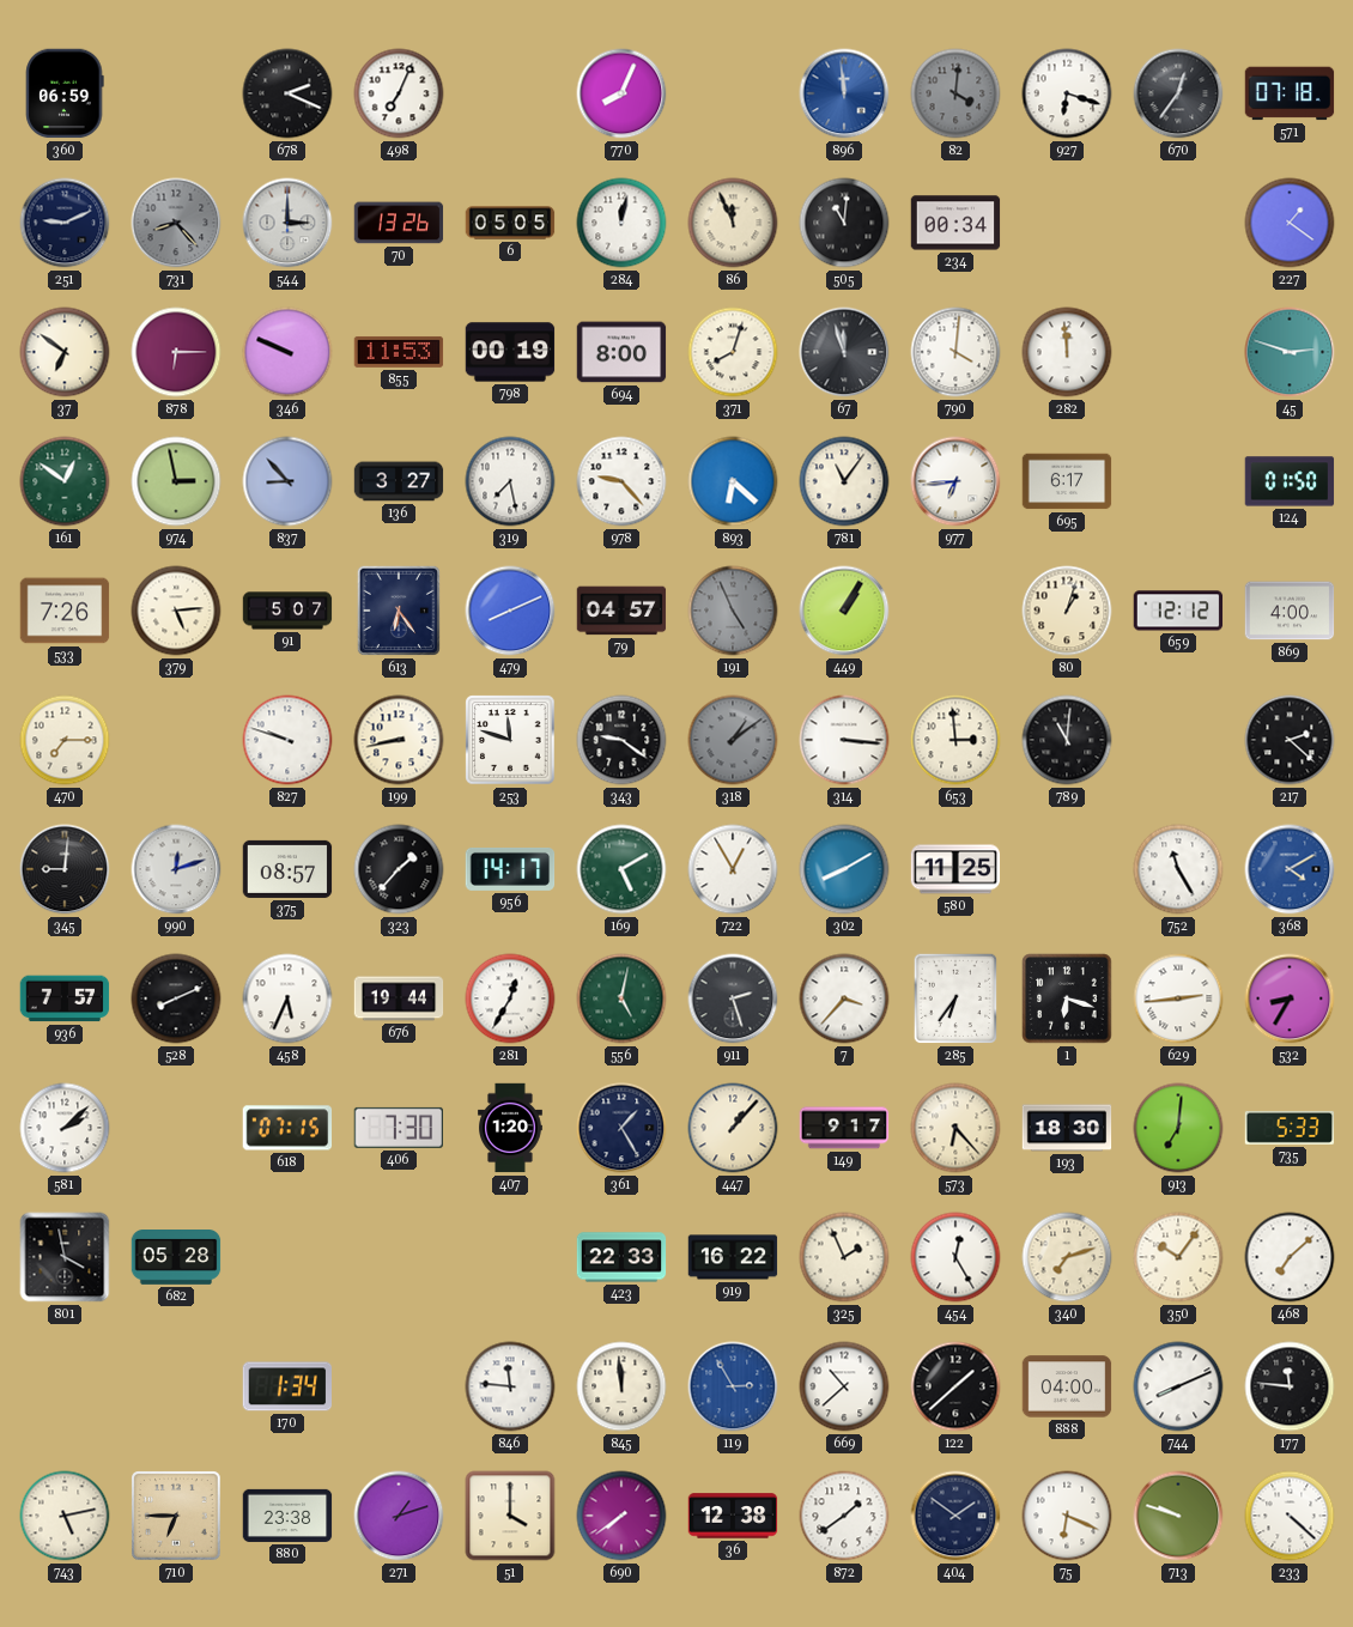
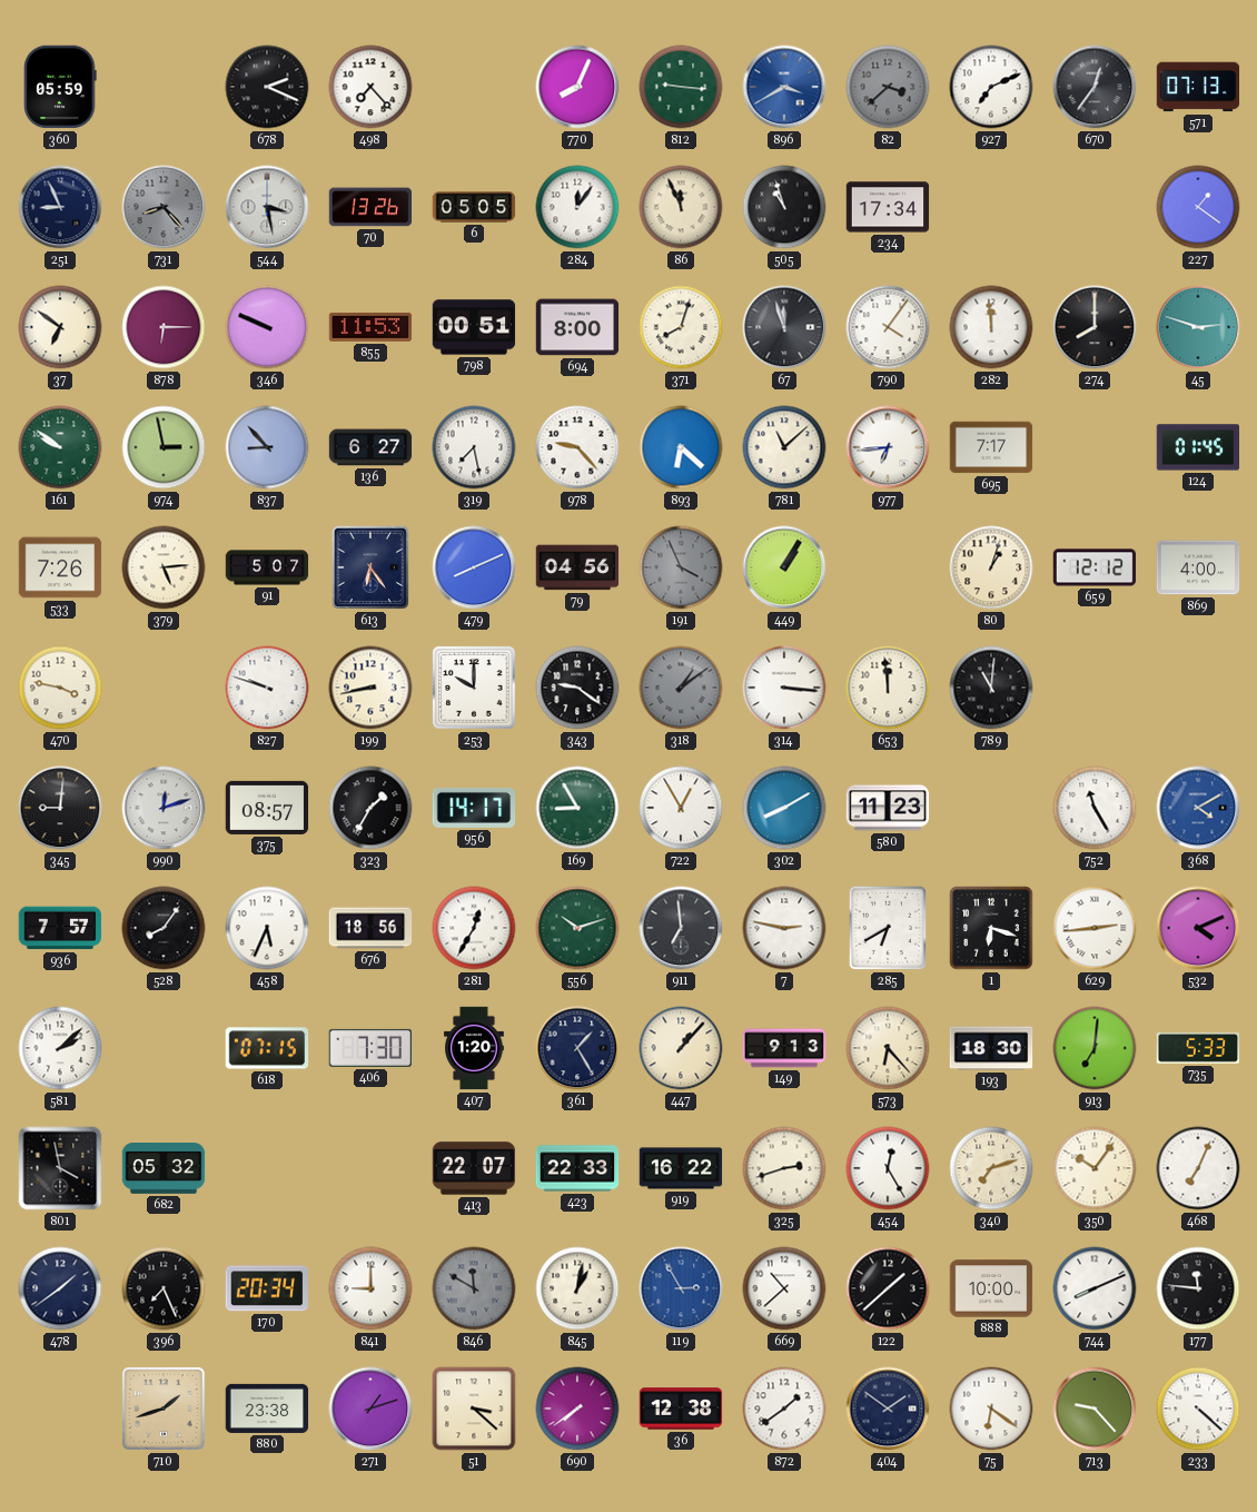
360: 06:59 -> 05:59 (60, 87)
498: 7:04 -> 7:23 (370, 87)
812: none -> 9:16 (681, 87)
896: 11:59 -> 3:40 (784, 87)
82: 4:01 -> 3:38 (888, 87)
927: 6:18 -> 7:11 (991, 87)
571: 07:18 -> 07:13 (1198, 87)
251: 9:11 -> 8:56 (60, 207)
544: 3:00 -> 3:28 (267, 207)
284: 12:02 -> 12:06 (577, 207)
505: 11:01 -> 10:57 (784, 207)
234: 00:34 -> 17:34 (888, 207)
798: 00:19 -> 00:51 (474, 327)
790: 4:01 -> 4:06 (888, 327)
274: none -> 8:00 (1095, 327)
161: 12:51 -> 9:51 (60, 447)
136: 3:27 -> 6:27 (370, 447)
781: 11:06 -> 11:08 (784, 447)
695: 6:17 -> 7:17 (991, 447)
124: 01:50 -> 01:45 (1198, 447)
79: 04:57 -> 04:56 (577, 567)
191: 4:56 -> 3:56 (681, 567)
470: 7:15 -> 3:47 (60, 688)
253: 11:48 -> 10:00 (474, 688)
653: 2:59 -> 11:59 (888, 688)
217: 2:22 -> none (1290, 740)
323: 1:37 -> 1:35 (370, 808)
169: 5:10 -> 8:55 (577, 808)
580: 11:25 -> 11:23 (888, 808)
528: 8:11 -> 8:06 (164, 928)
676: 19:44 -> 18:56 (370, 928)
556: 5:02 -> 10:12 (577, 928)
911: 2:27 -> 6:59 (681, 928)
7: 3:37 -> 2:47 (784, 928)
285: 6:36 -> 6:40 (888, 928)
532: 8:35 -> 4:11 (1198, 928)
149: 9:17 -> 9:13 (784, 1048)
682: 05:28 -> 05:32 (164, 1169)
413: none -> 22:07 (474, 1168)
325: 1:56 -> 2:42 (784, 1168)
468: 7:08 -> 7:04 (1198, 1168)
478: none -> 1:39 (60, 1288)
396: none -> 7:26 (164, 1288)
170: 1:34 -> 20:34 (267, 1288)
841: none -> 9:00 (370, 1288)
846: 11:46 -> 11:50 (474, 1288)
846 dial: white -> grey (474, 1288)
845: 11:59 -> 1:02 (577, 1288)
888: 04:00 -> 10:00 (991, 1288)
743: 5:13 -> none (65, 1516)
710: 6:45 -> 1:42 (164, 1409)
51: 4:00 -> 3:22 (474, 1409)
75: 6:19 -> 6:21 (991, 1409)
713: 9:48 -> 9:23 (1095, 1409)
